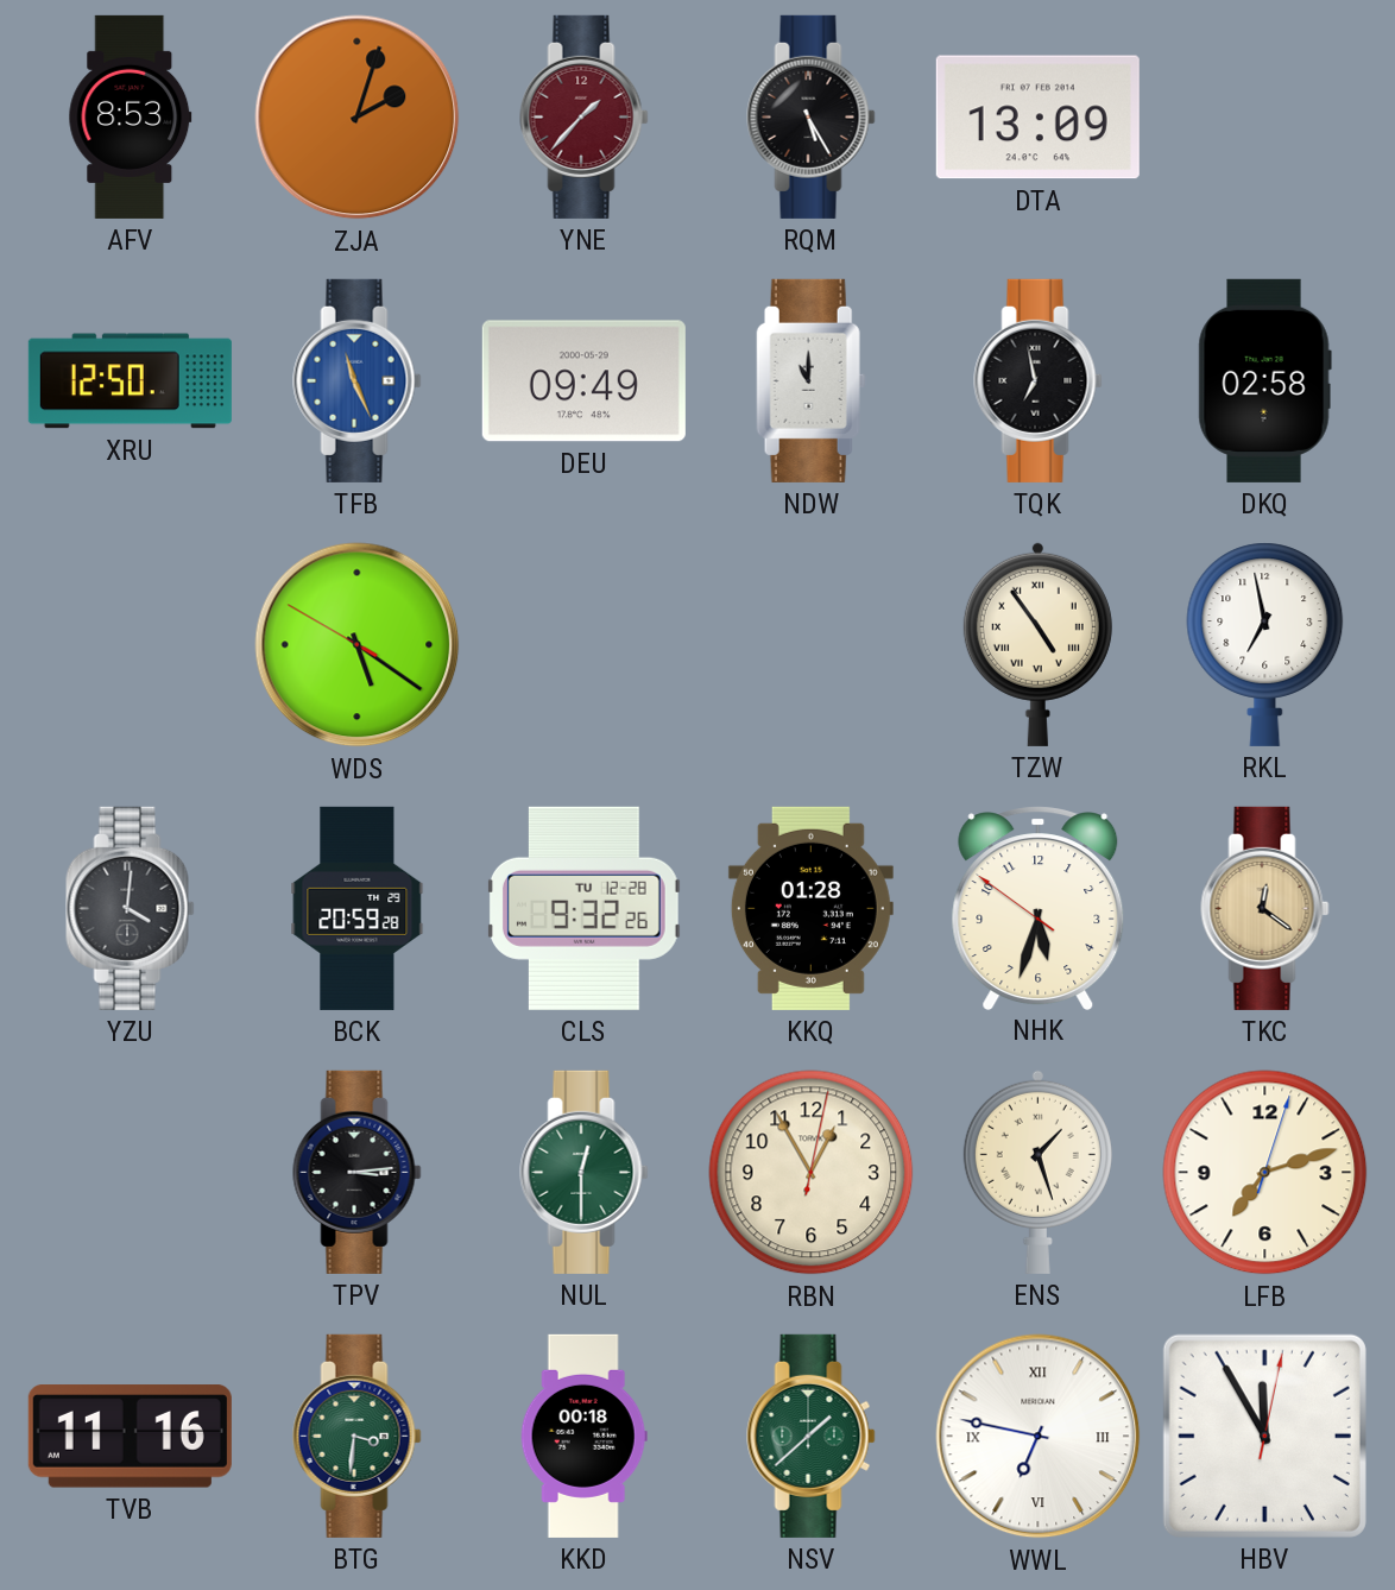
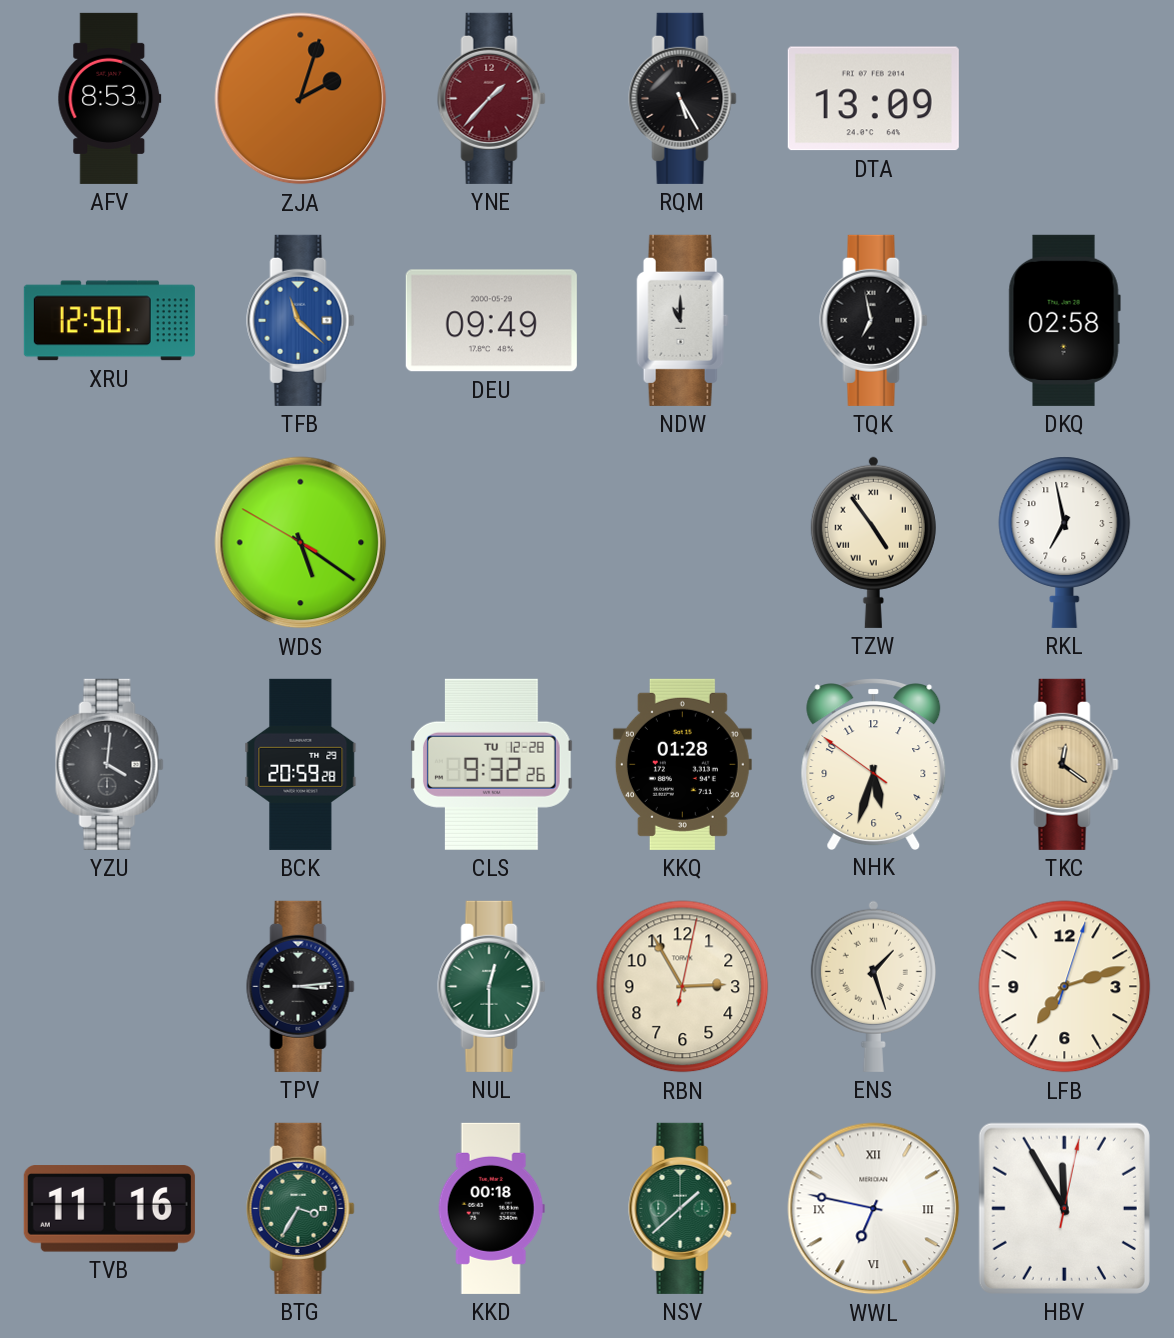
TFB: 11:26 -> 11:22 (301, 320)
RBN: 12:55 -> 2:55 (683, 987)
BTG: 3:31 -> 3:35 (301, 1208)
